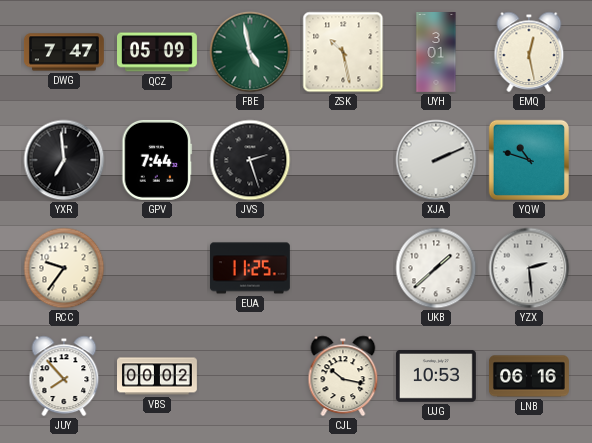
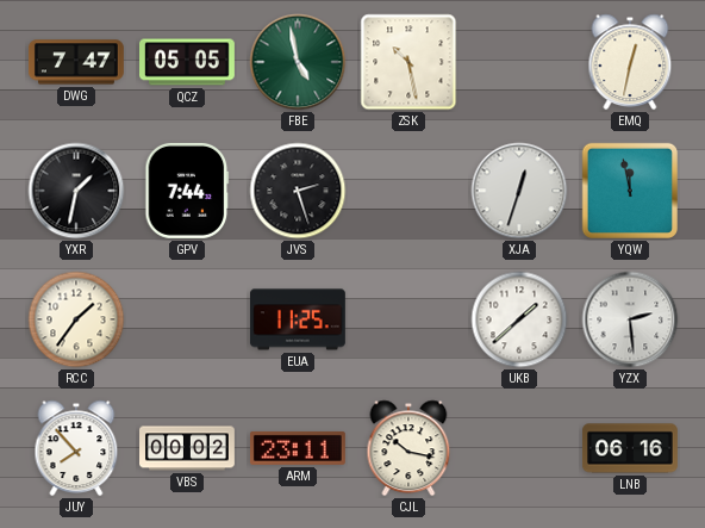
QCZ: 05:09 -> 05:05 (188, 62)
UYH: 3:01 -> none (436, 53)
EMQ: 12:28 -> 12:32 (630, 62)
YXR: 6:59 -> 1:32 (76, 191)
XJA: 2:11 -> 12:33 (519, 191)
YQW: 10:48 -> 11:58 (630, 191)
RCC: 9:36 -> 1:36 (76, 319)
ARM: none -> 23:11 (298, 448)
UJG: 10:53 -> none (436, 376)
